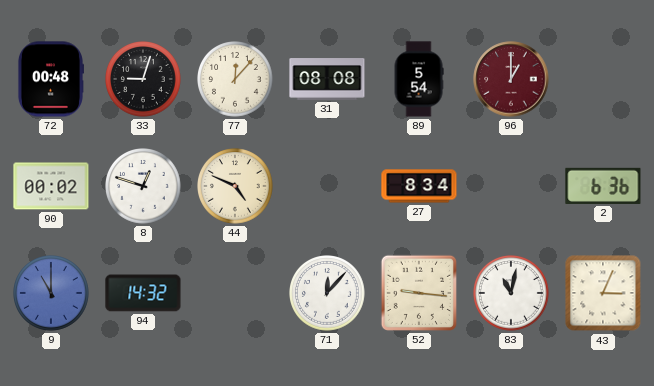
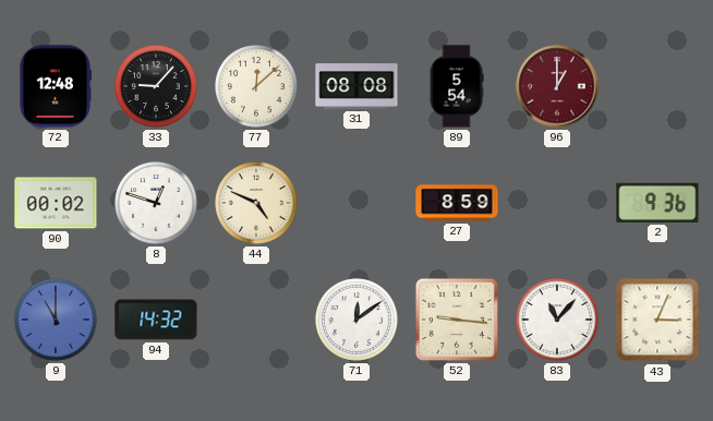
72: 00:48 -> 12:48 (55, 86)
33: 9:03 -> 9:07 (157, 87)
77: 12:07 -> 12:08 (257, 87)
27: 8:34 -> 8:59 (457, 203)
2: 6:36 -> 9:36 (657, 203)
71: 12:07 -> 12:09 (358, 321)
83: 11:02 -> 11:07 (558, 321)
